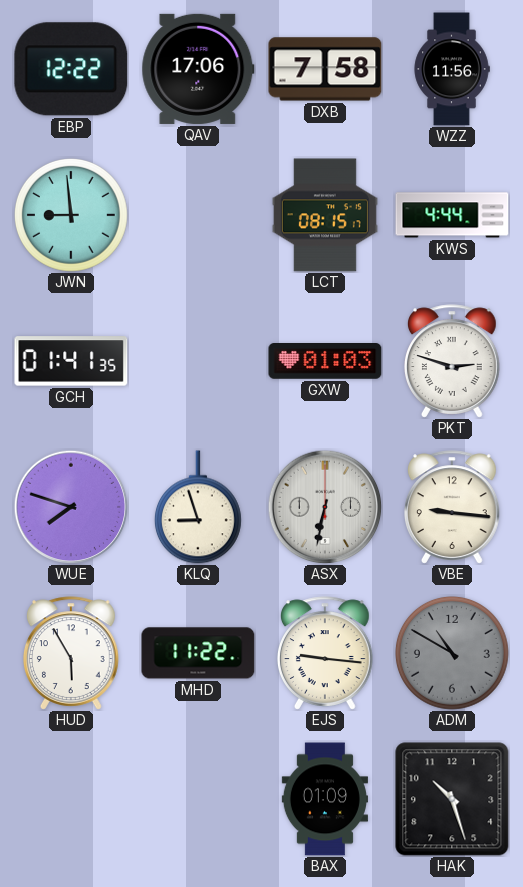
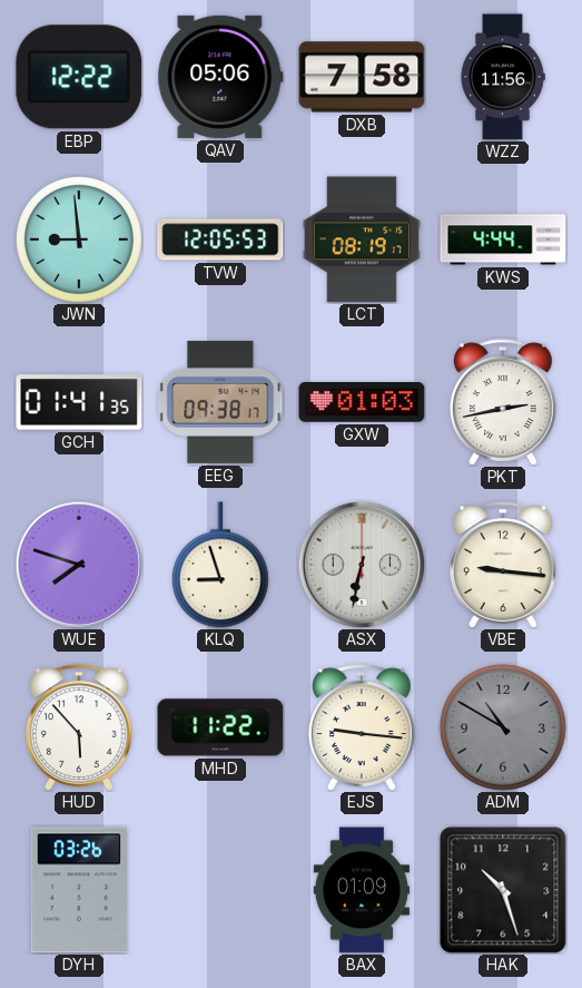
QAV: 17:06 -> 05:06 (220, 77)
TVW: none -> 12:05 (220, 239)
LCT: 08:15 -> 08:19 (362, 239)
EEG: none -> 09:38 (220, 402)
PKT: 2:48 -> 2:43 (504, 402)
HUD: 5:55 -> 5:53 (80, 727)
DYH: none -> 03:26 (79, 890)
